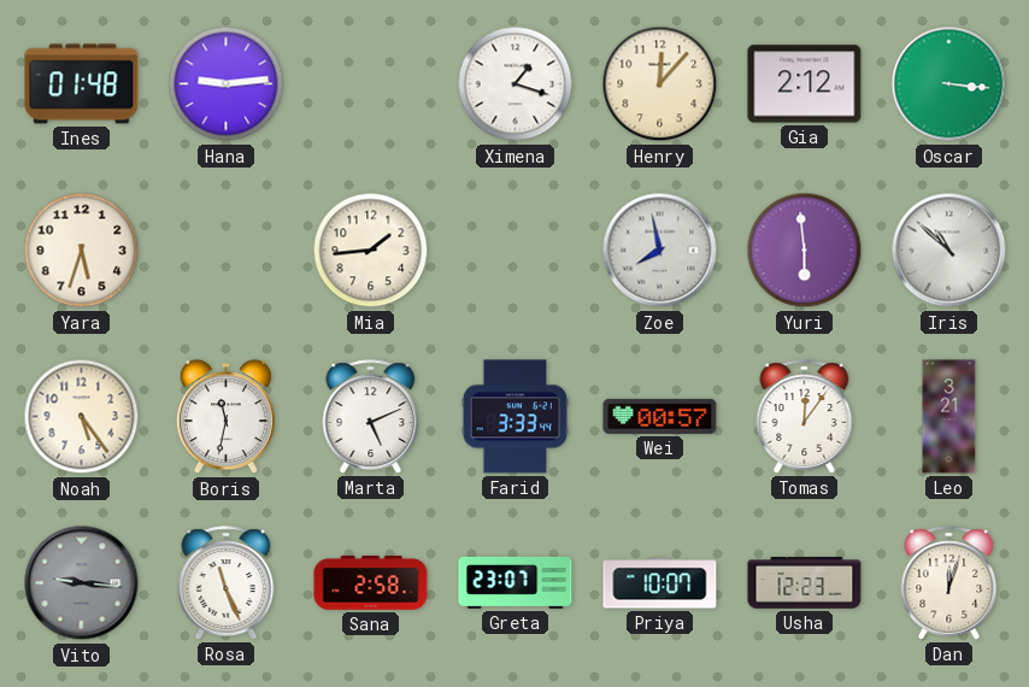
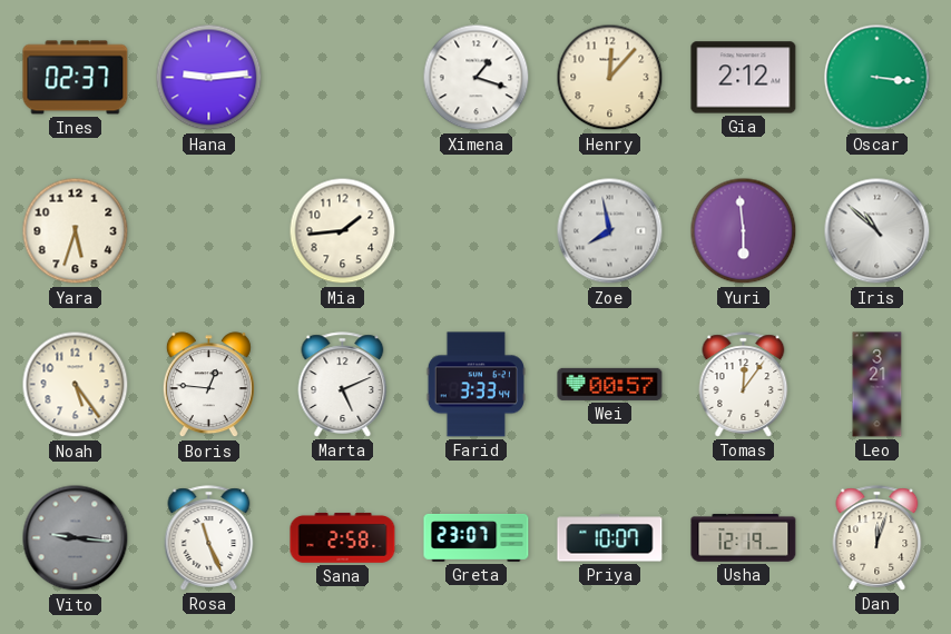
Ines: 01:48 -> 02:37 (76, 78)
Boris: 11:32 -> 12:46 (208, 385)
Usha: 12:23 -> 12:19 (744, 538)
